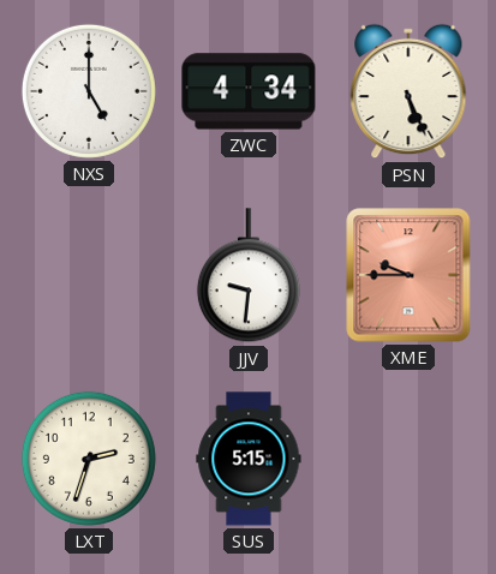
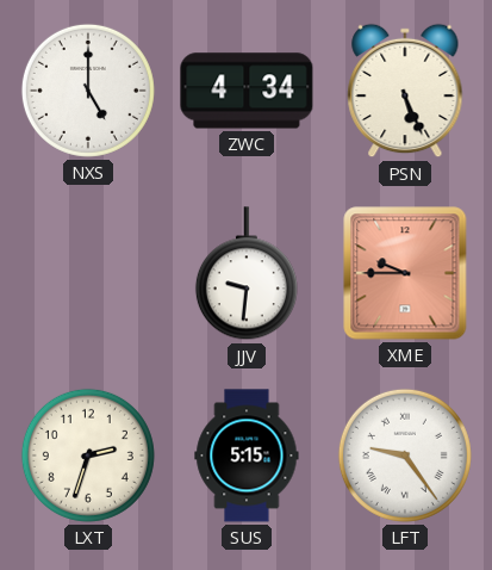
LFT: none -> 9:24 (405, 456)
